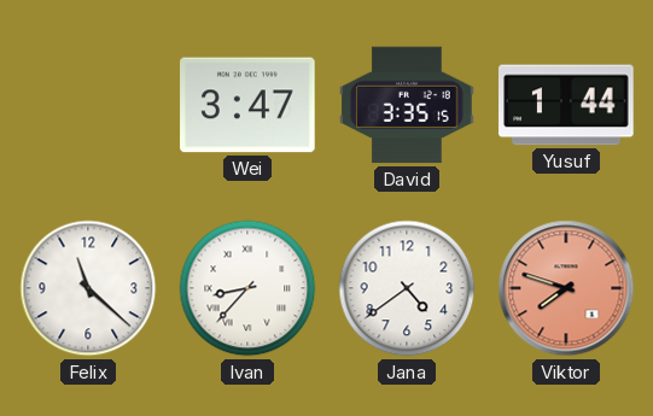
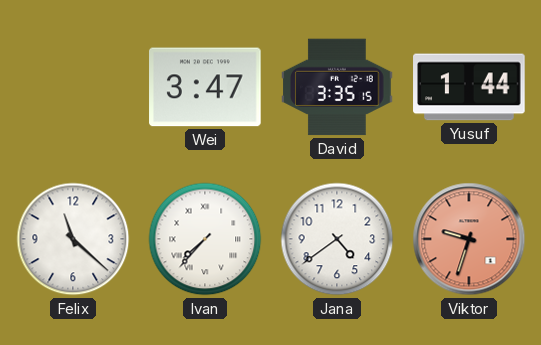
Ivan: 8:37 -> 7:37 (205, 239)
Viktor: 7:48 -> 9:33 (469, 239)
